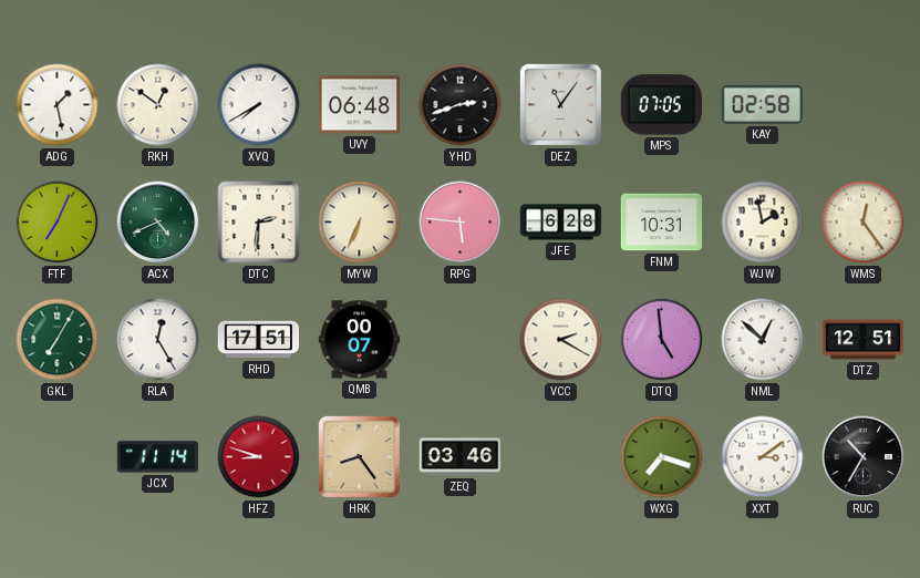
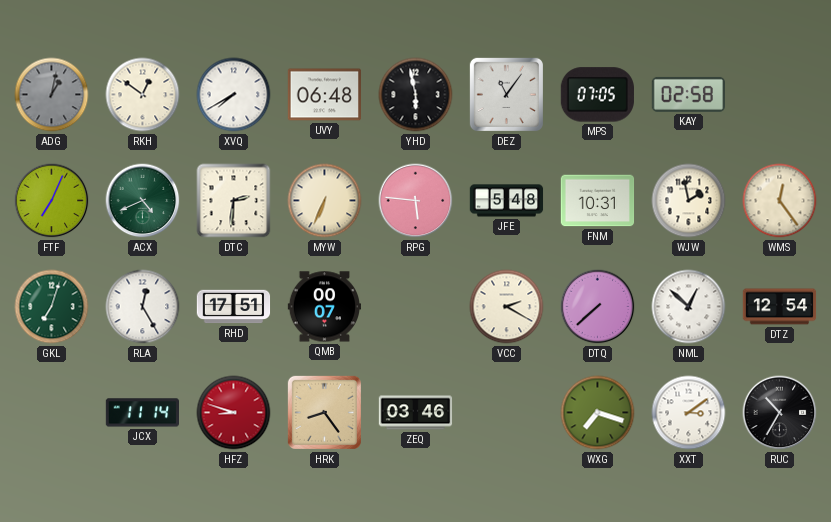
ADG: 1:28 -> 1:02 (52, 95)
ADG dial: white -> grey (52, 95)
YHD: 2:42 -> 5:58 (416, 95)
JFE: 6:28 -> 5:48 (507, 201)
GKL: 7:05 -> 7:03 (52, 307)
DTQ: 4:59 -> 7:38 (598, 307)
DTZ: 12:51 -> 12:54 (780, 307)
